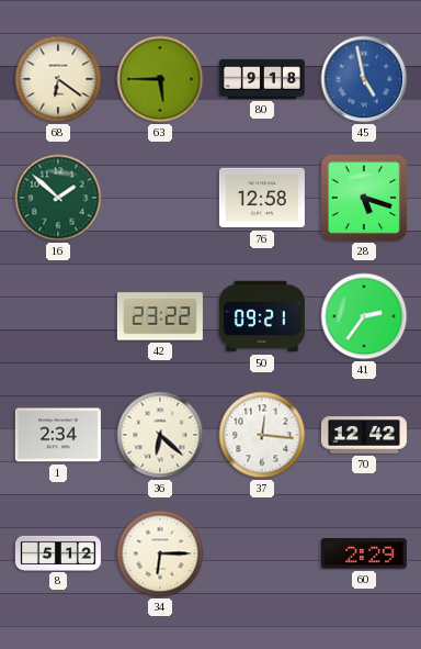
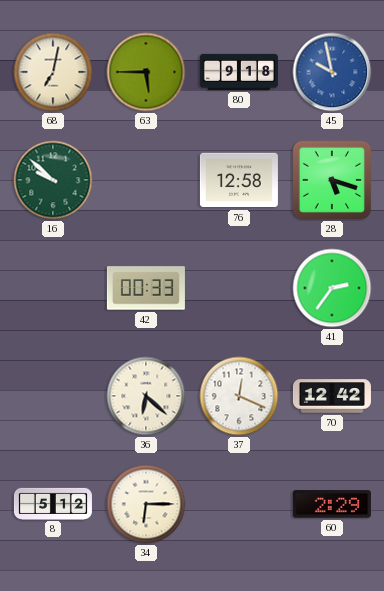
68: 6:21 -> 7:02 (53, 72)
45: 4:58 -> 9:58 (332, 72)
16: 1:52 -> 9:52 (53, 180)
42: 23:22 -> 00:33 (146, 288)
50: 09:21 -> none (262, 316)
1: 2:34 -> none (58, 435)
37: 12:16 -> 12:19 (239, 396)
